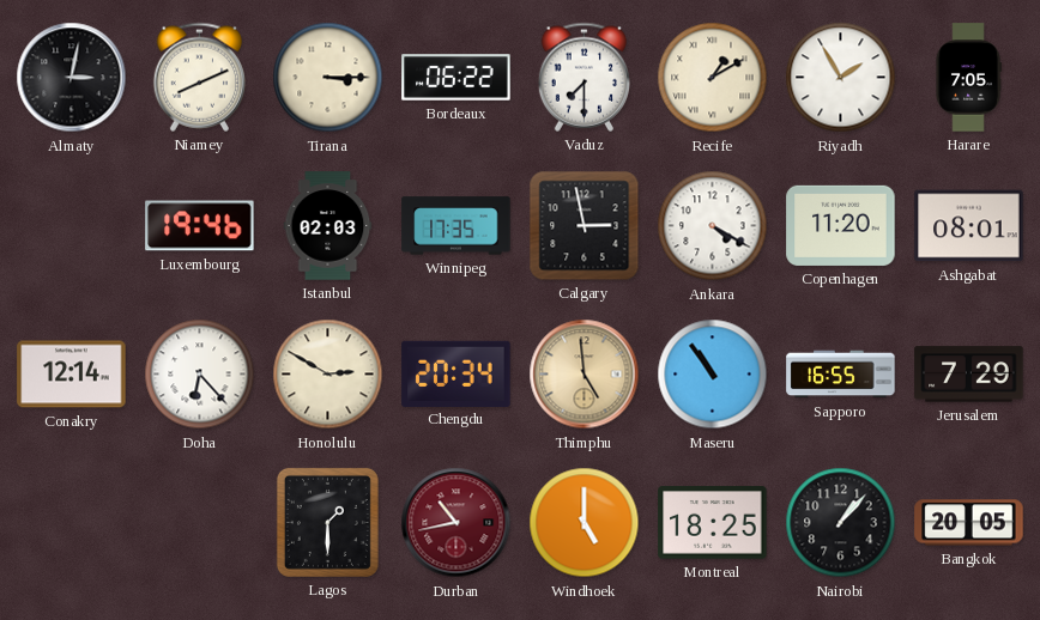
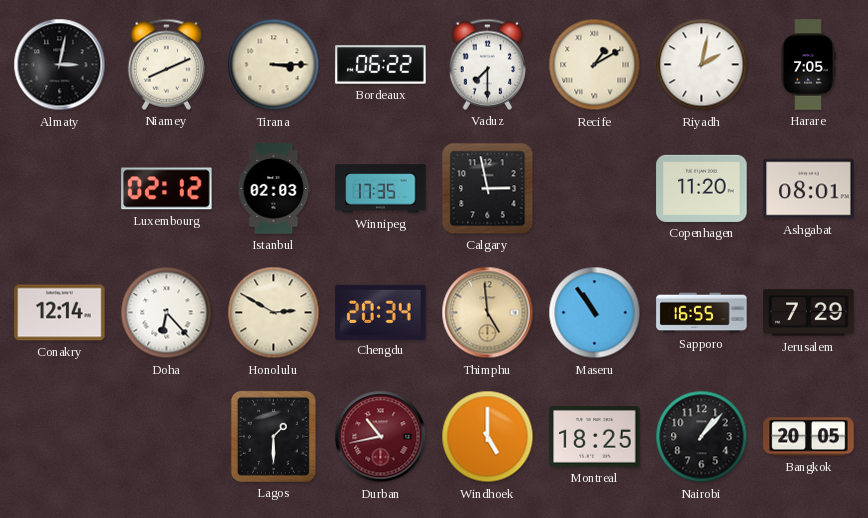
Riyadh: 1:55 -> 2:02 (702, 65)
Luxembourg: 19:46 -> 02:12 (167, 189)
Ankara: 4:20 -> none (713, 226)
